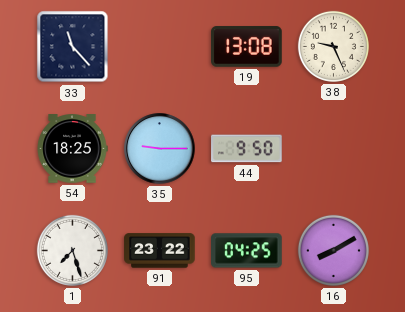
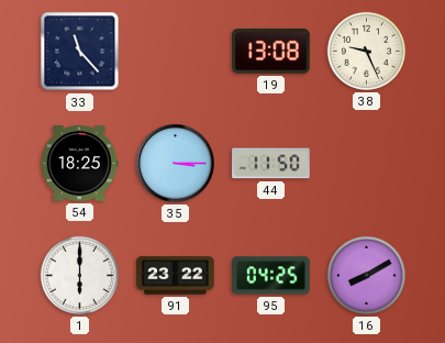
35: 9:15 -> 3:15 (176, 164)
44: 9:50 -> 11:50 (271, 164)
1: 7:27 -> 6:00 (79, 275)
